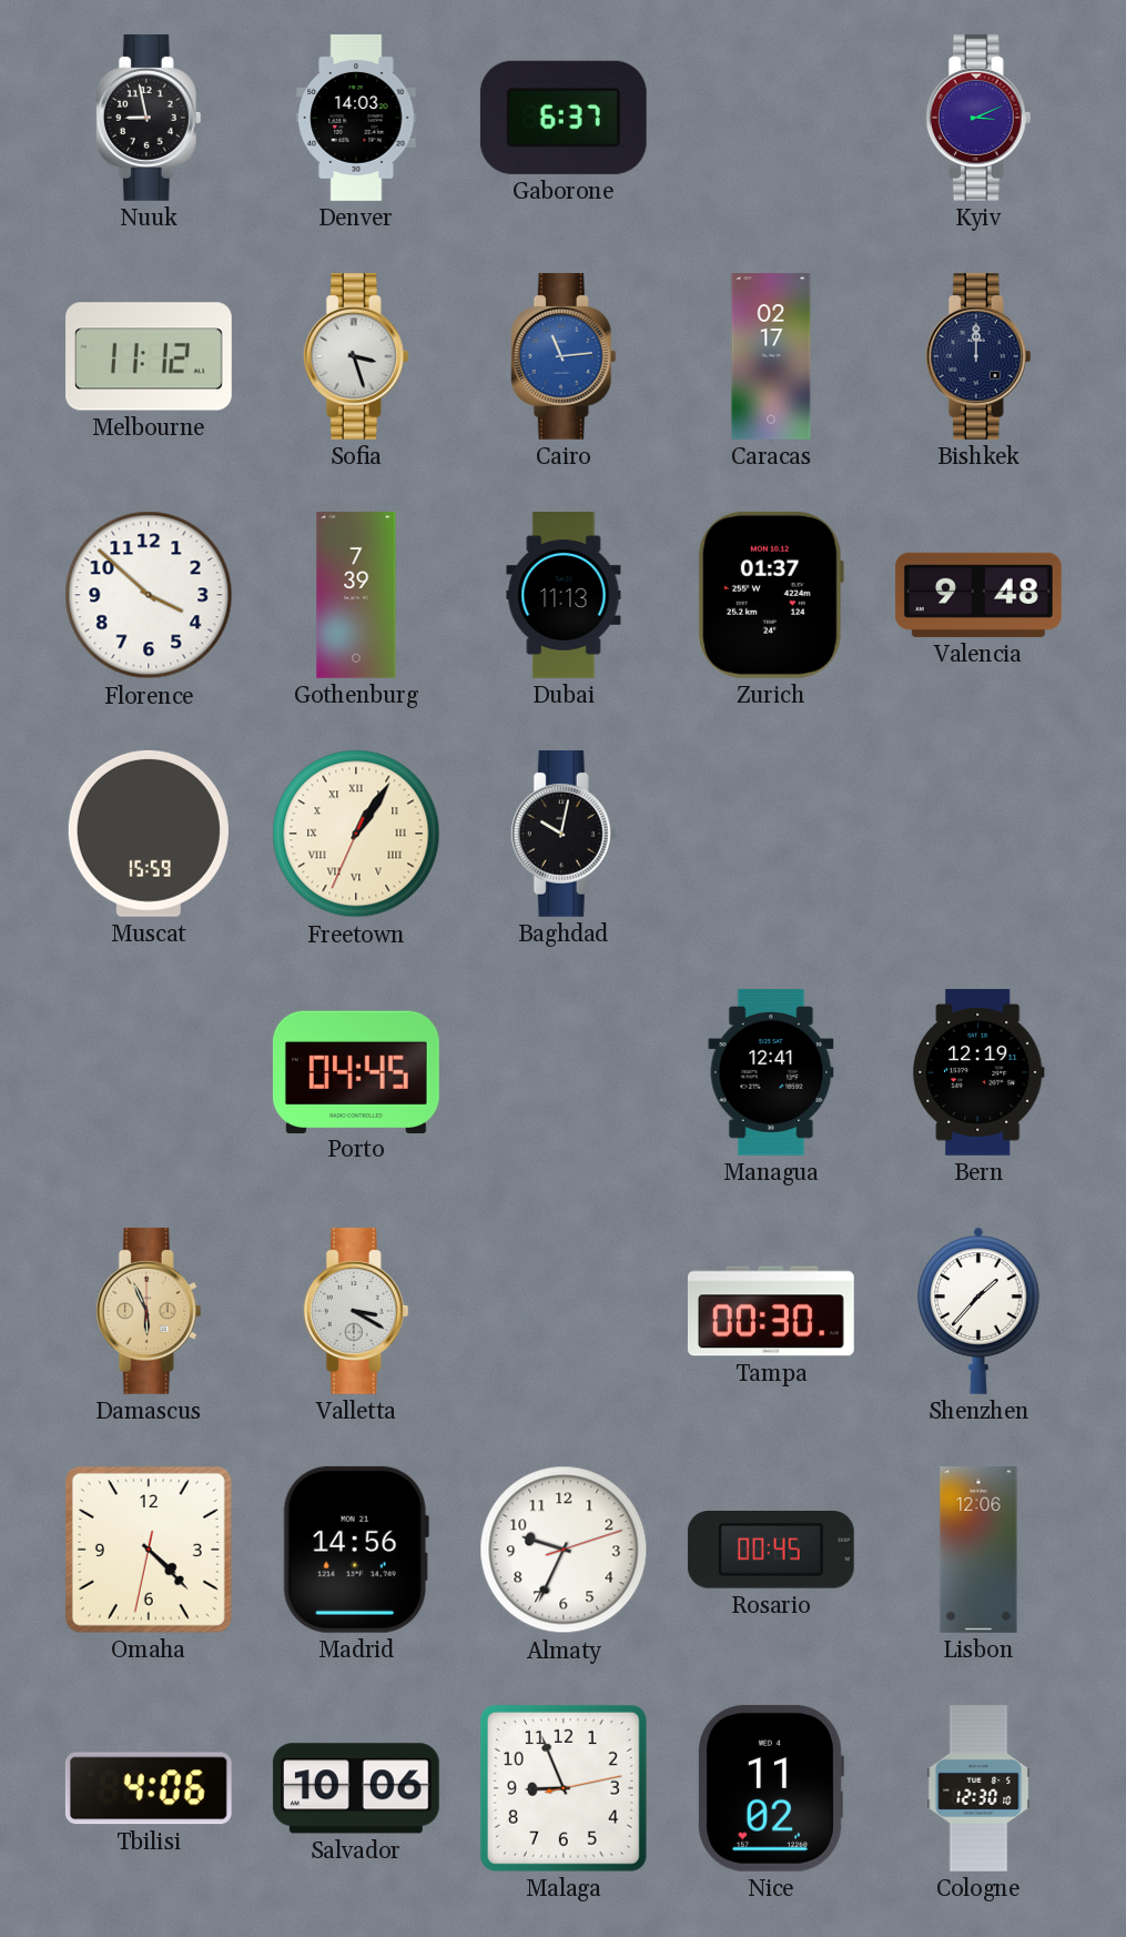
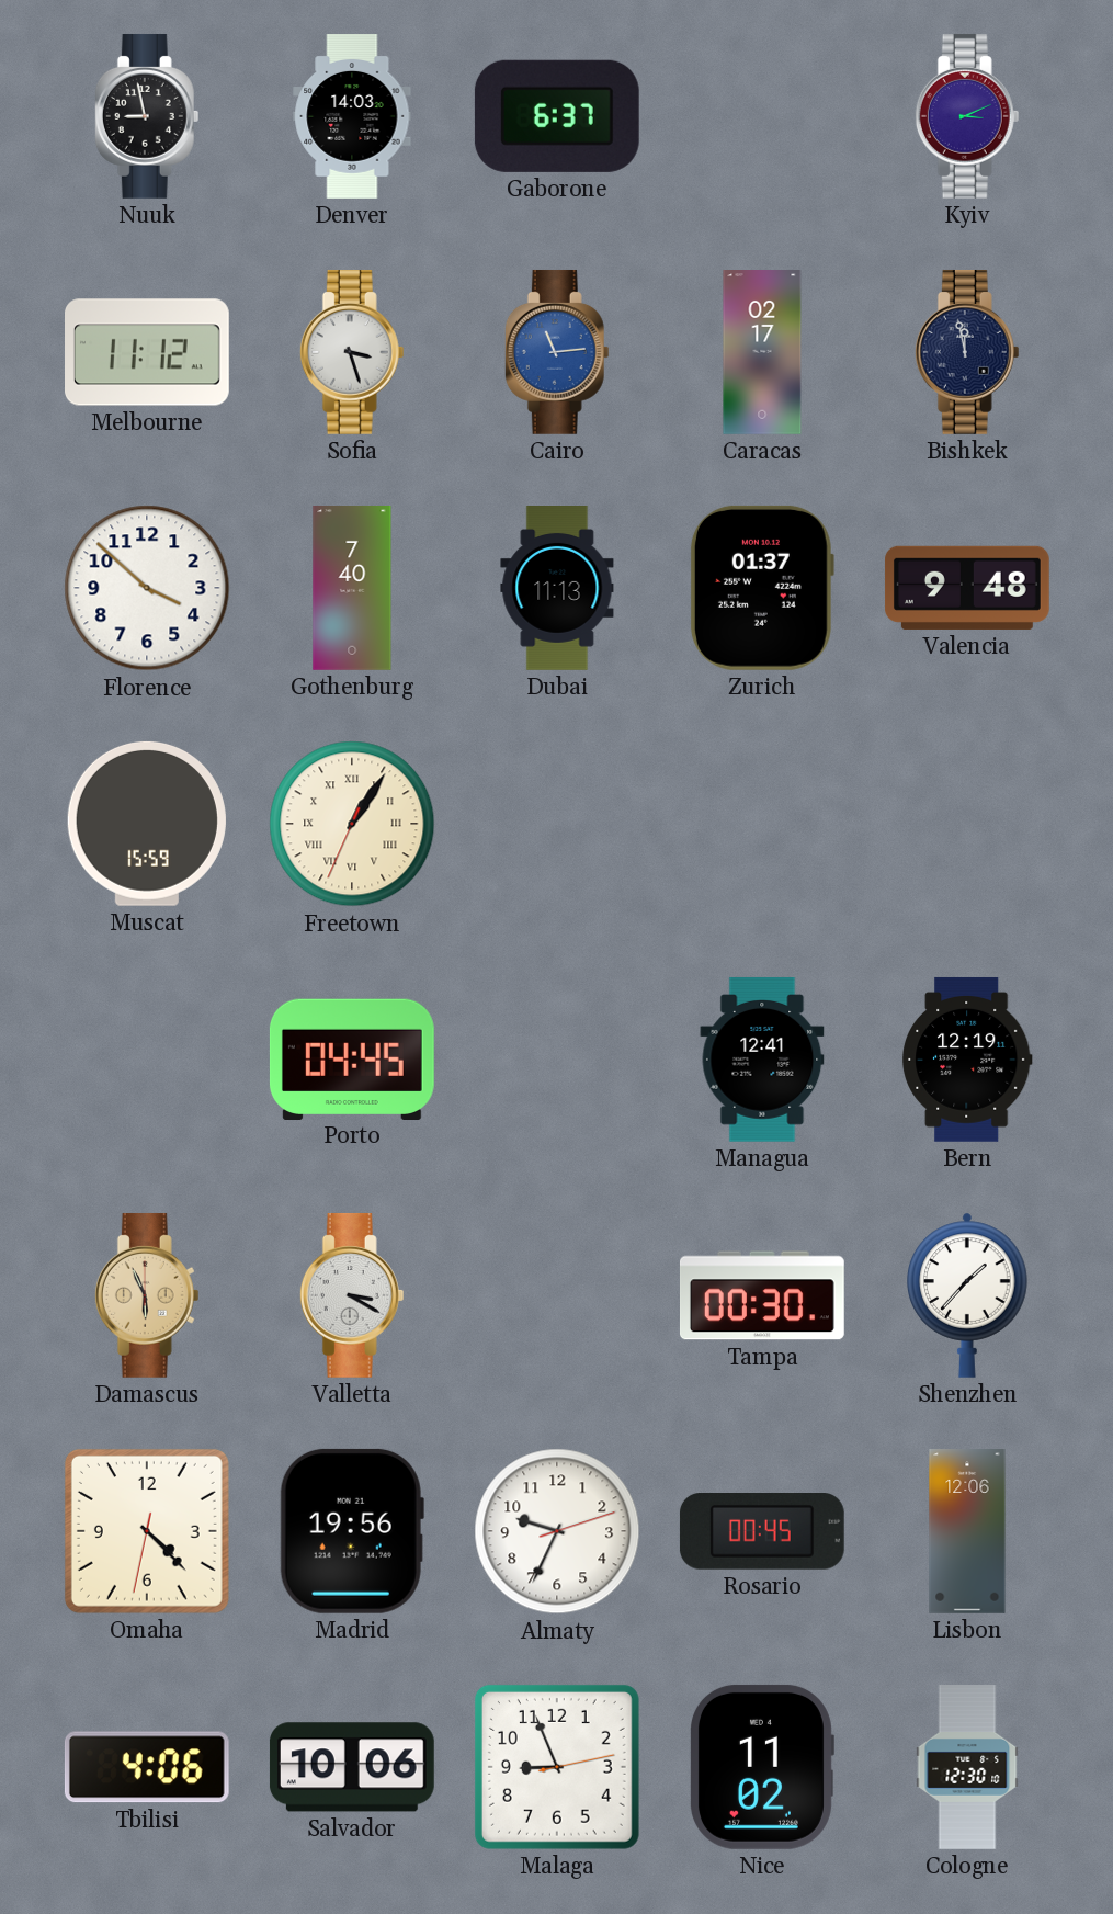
Bishkek: 12:00 -> 11:58 (967, 352)
Gothenburg: 7:39 -> 7:40 (352, 589)
Baghdad: 10:02 -> none (564, 834)
Madrid: 14:56 -> 19:56 (352, 1531)
